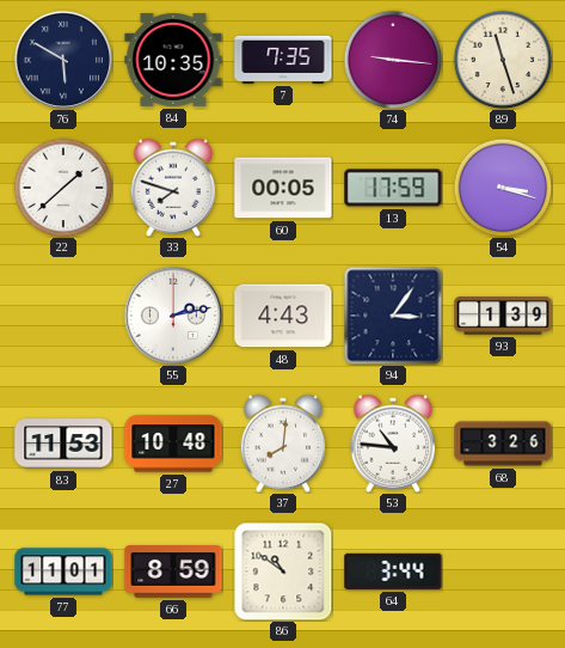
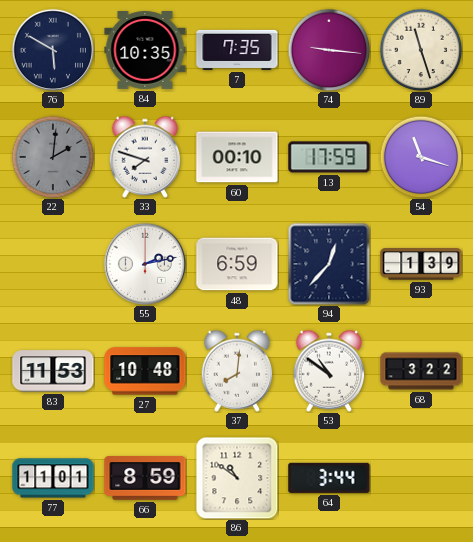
22: 1:38 -> 2:01 (53, 157)
22 dial: white -> grey (53, 157)
60: 00:05 -> 00:10 (237, 157)
54: 3:18 -> 11:18 (421, 157)
48: 4:43 -> 6:59 (237, 264)
94: 3:06 -> 12:37 (329, 264)
53: 10:46 -> 10:51 (329, 371)
68: 3:26 -> 3:22 (421, 371)
